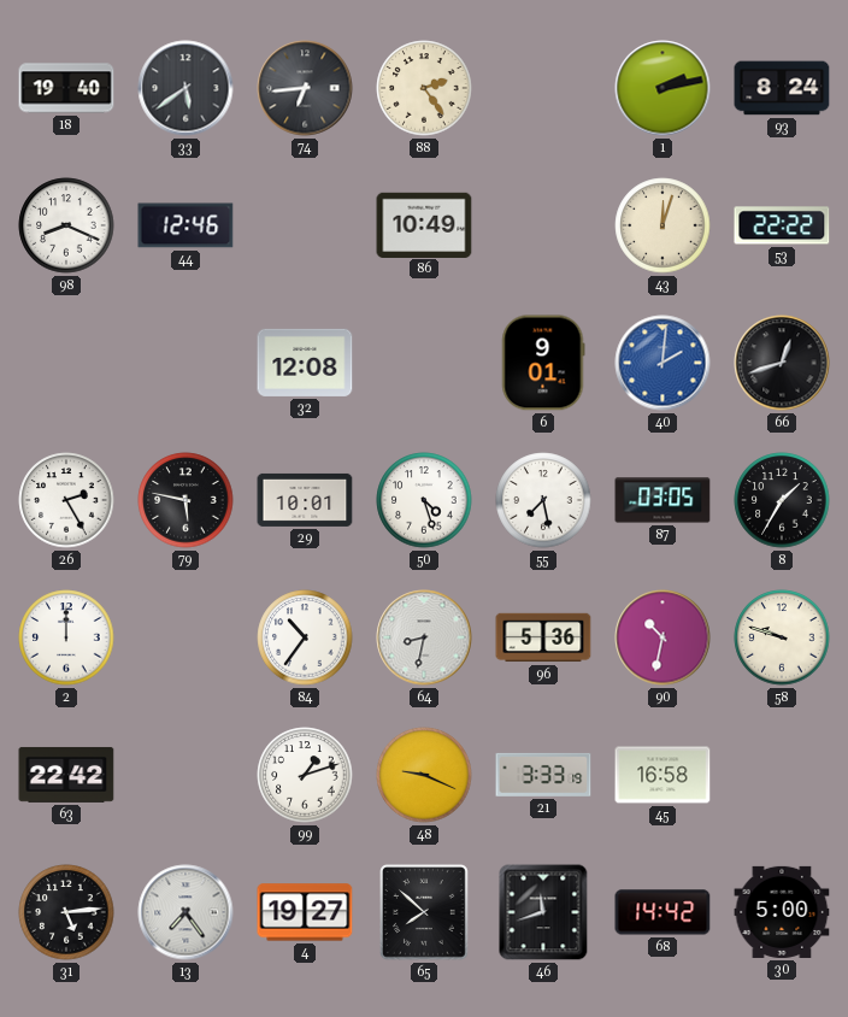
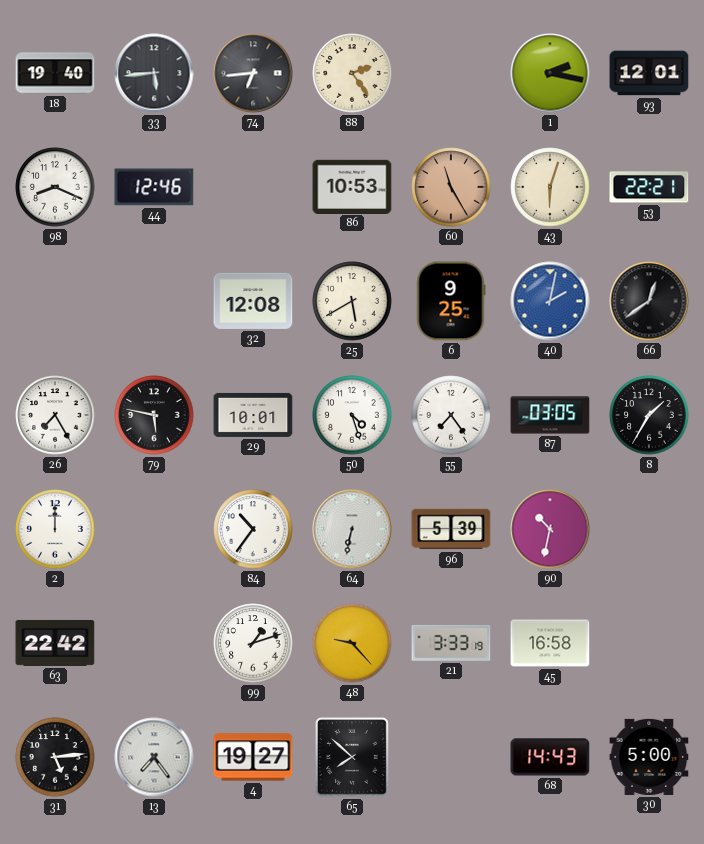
33: 5:39 -> 5:44 (154, 73)
1: 2:13 -> 2:17 (550, 73)
93: 8:24 -> 12:01 (649, 73)
86: 10:49 -> 10:53 (352, 186)
60: none -> 11:25 (451, 187)
43: 12:03 -> 6:03 (550, 187)
53: 22:22 -> 22:21 (649, 187)
25: none -> 5:40 (352, 301)
6: 9:01 -> 9:25 (451, 301)
40: 2:01 -> 2:02 (550, 301)
66: 12:42 -> 12:39 (649, 301)
26: 2:25 -> 7:25 (55, 415)
55: 7:28 -> 7:24 (451, 415)
64: 8:32 -> 6:32 (352, 529)
96: 5:36 -> 5:39 (451, 529)
58: 9:48 -> none (782, 637)
48: 9:19 -> 9:23 (352, 643)
46: 11:42 -> none (543, 912)
68: 14:42 -> 14:43 (550, 757)
